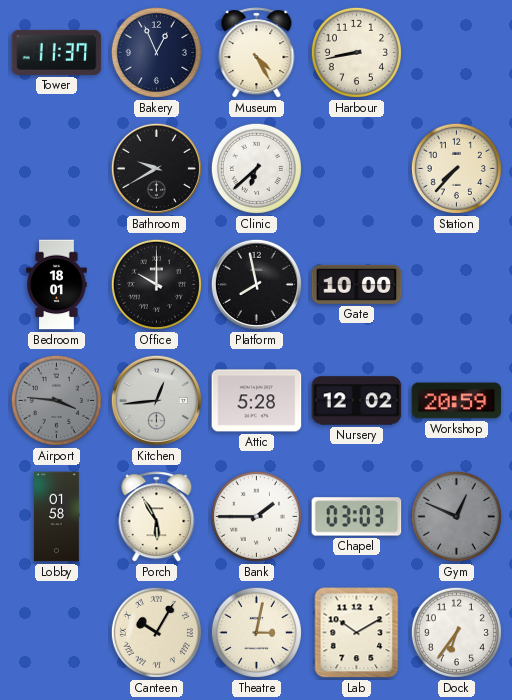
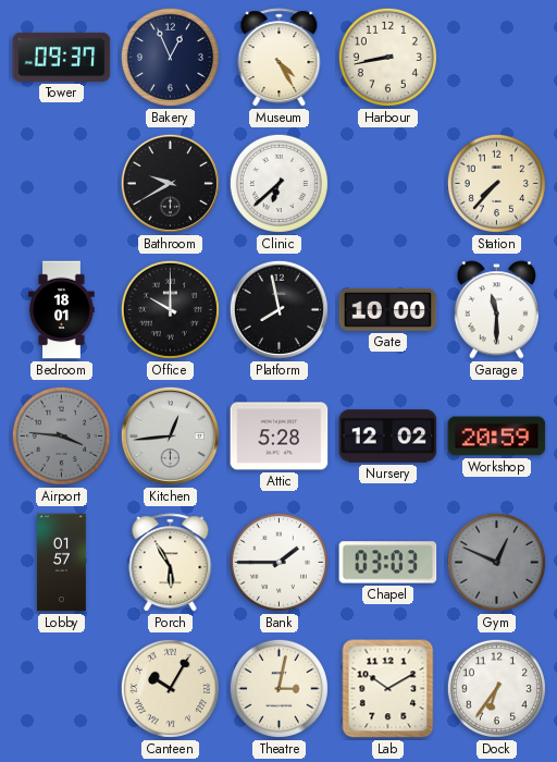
Tower: 11:37 -> 09:37 (62, 57)
Garage: none -> 11:30 (496, 310)
Lobby: 01:58 -> 01:57 (62, 563)
